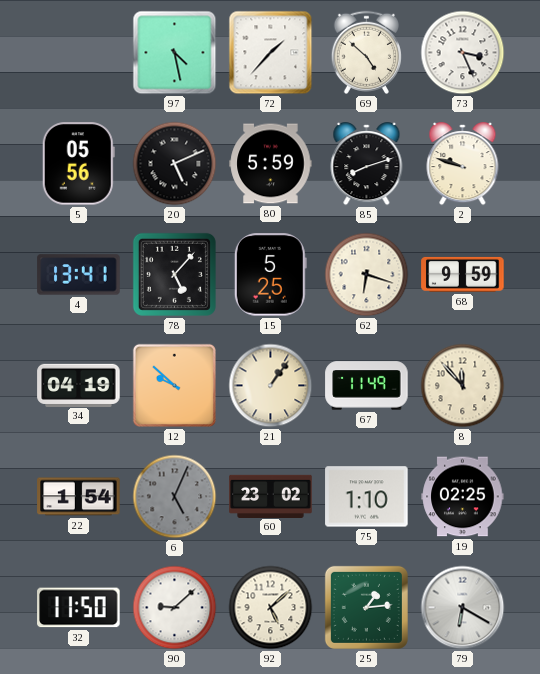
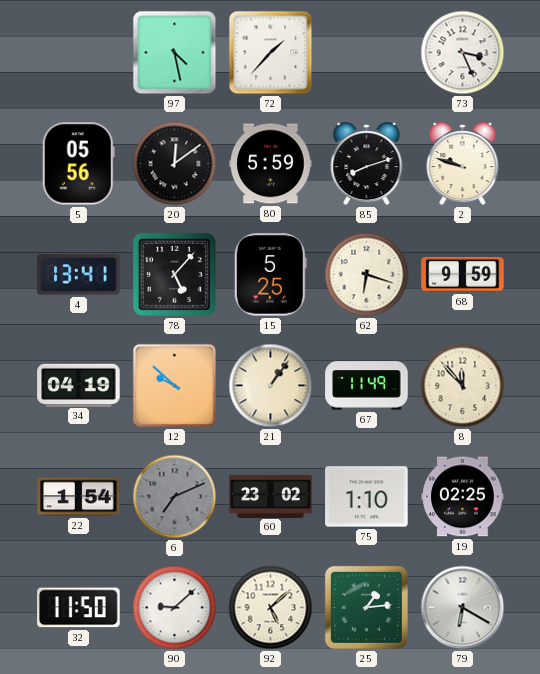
69: 4:52 -> none (366, 52)
20: 5:11 -> 12:09 (175, 164)
6: 5:04 -> 7:11 (175, 497)
